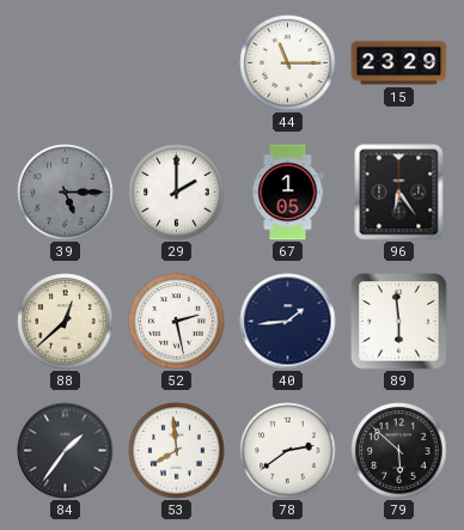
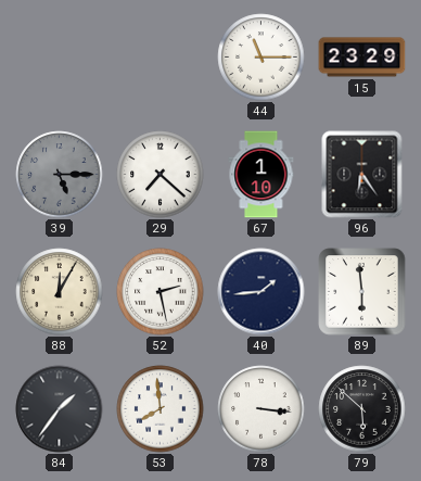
29: 2:00 -> 7:22 (161, 175)
67: 1:05 -> 1:10 (261, 175)
88: 12:38 -> 12:05 (60, 292)
78: 2:39 -> 3:16 (261, 409)
